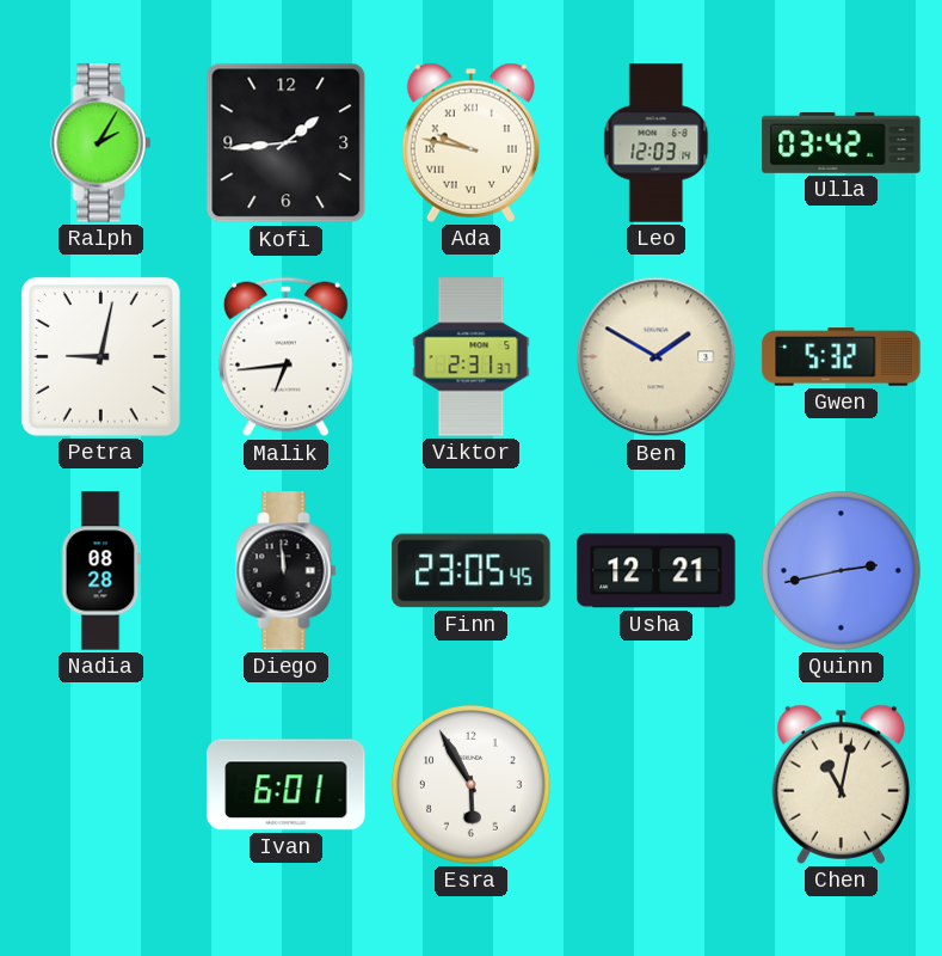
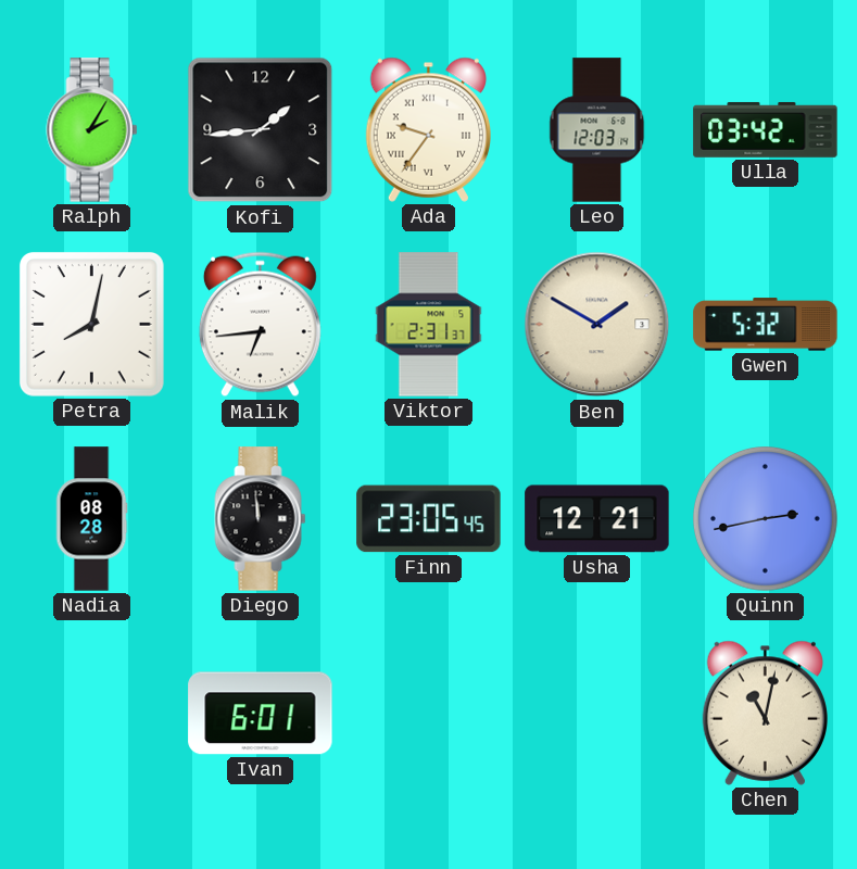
Ada: 9:47 -> 9:36 (428, 129)
Petra: 9:02 -> 8:02 (91, 324)
Esra: 5:55 -> none (472, 785)
